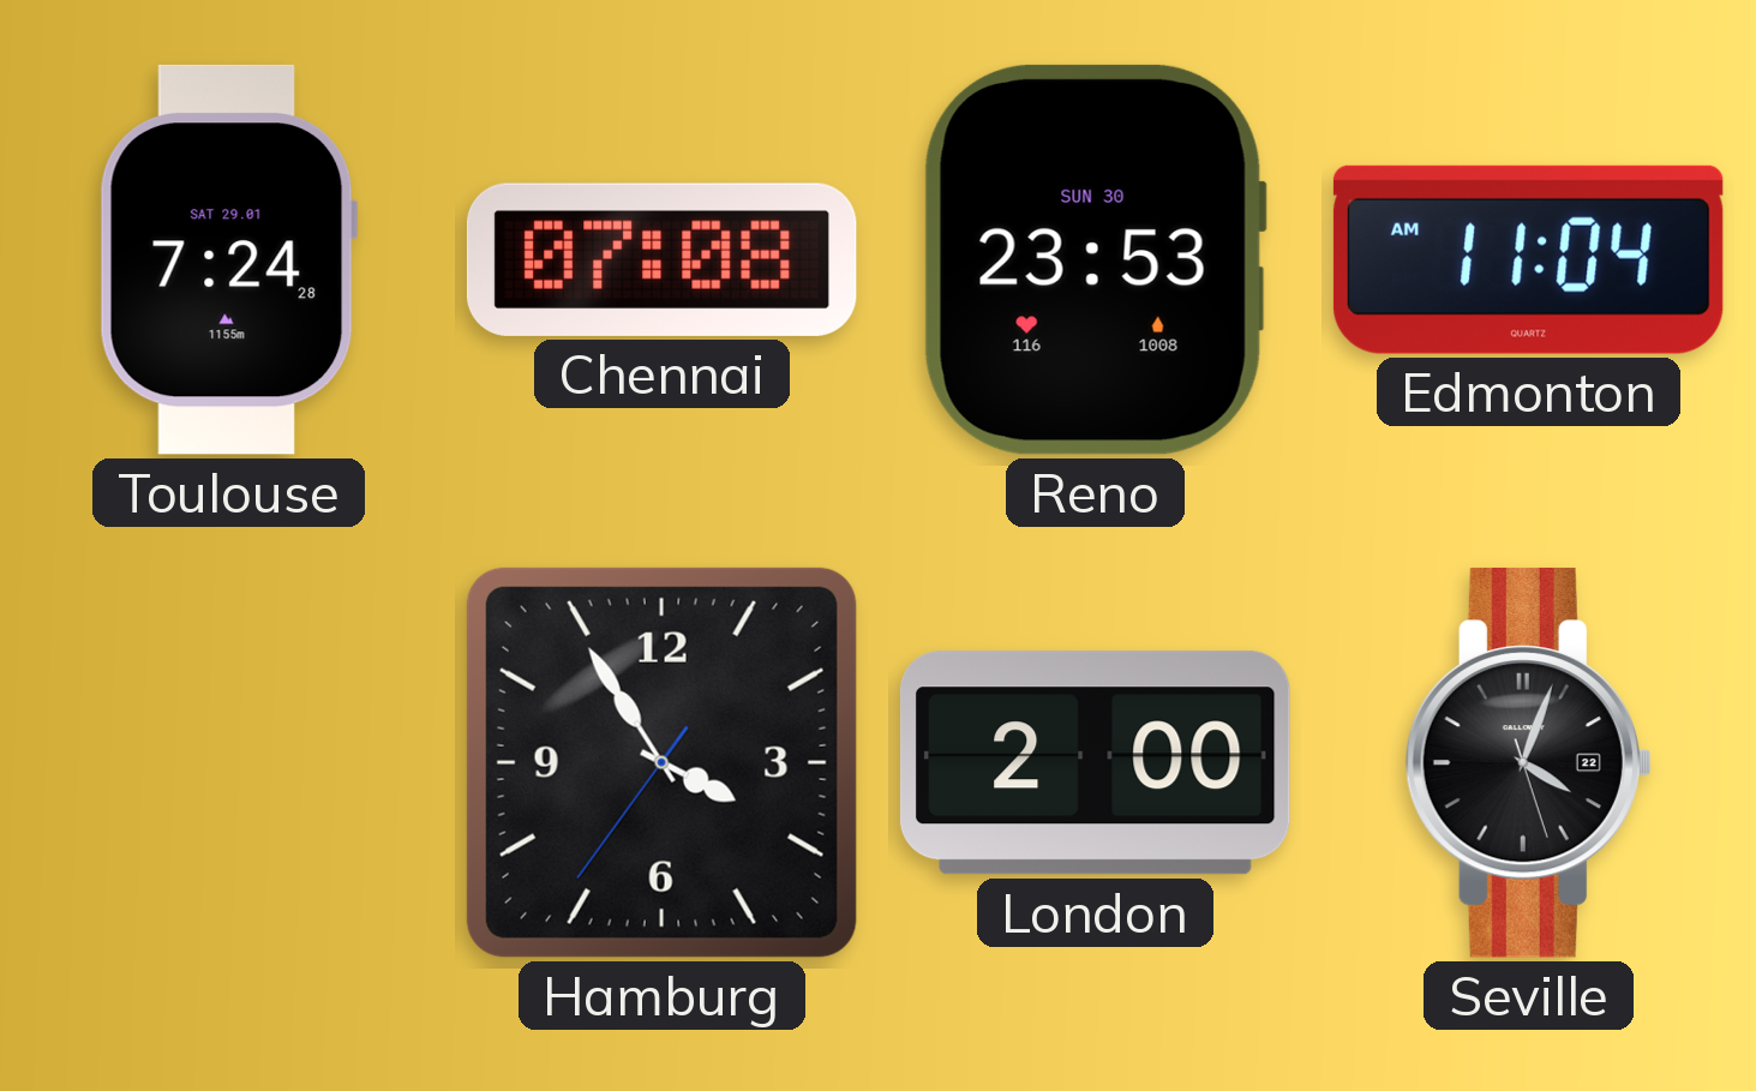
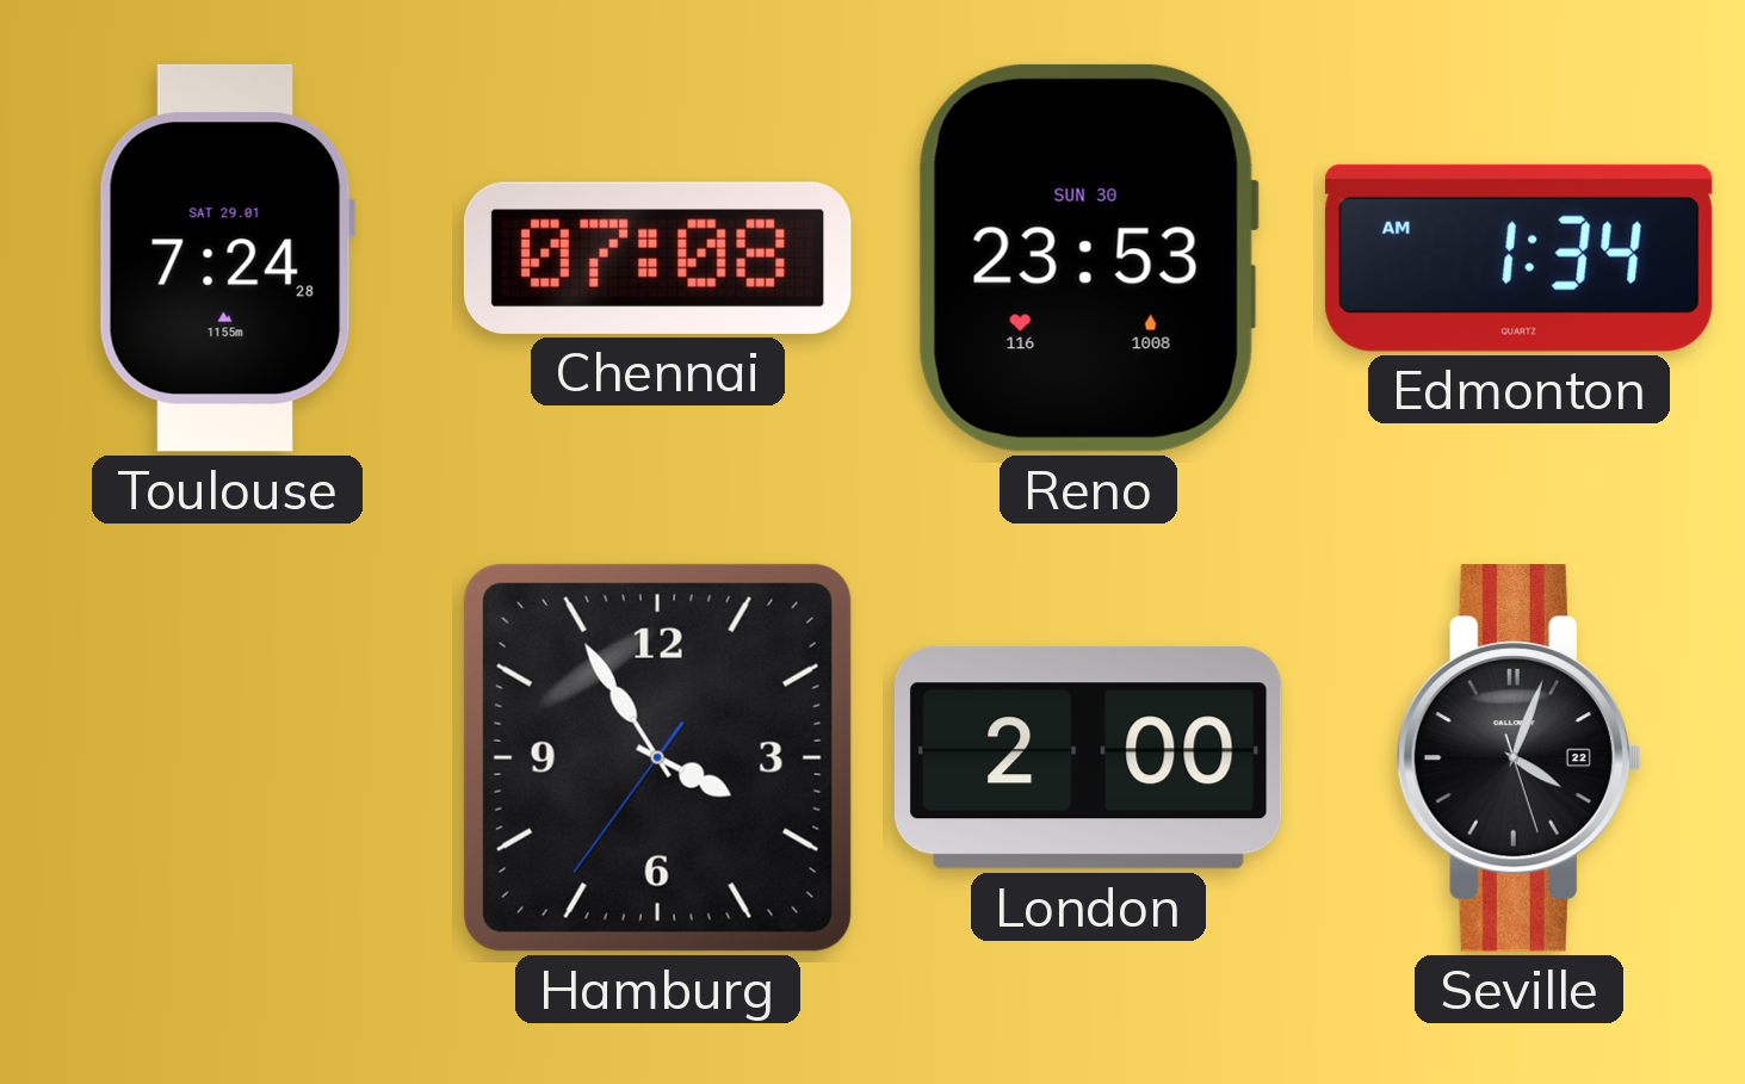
Edmonton: 11:04 -> 1:34 (1518, 258)
